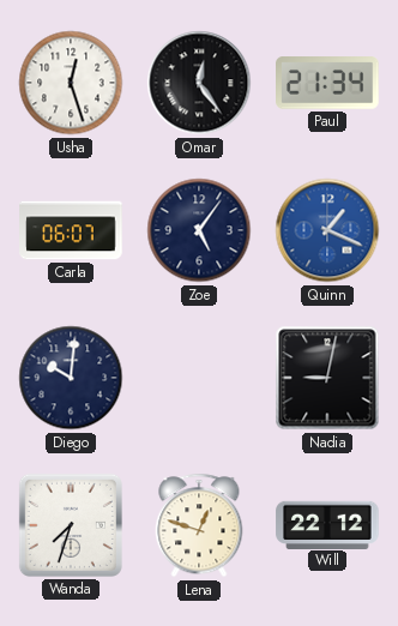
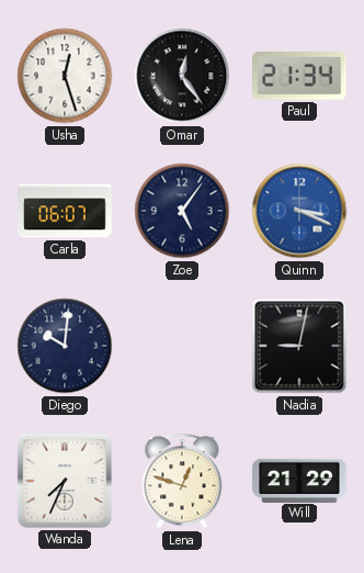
Quinn: 1:19 -> 3:19 (299, 211)
Wanda: 7:33 -> 7:34 (65, 481)
Will: 22:12 -> 21:29 (299, 480)
